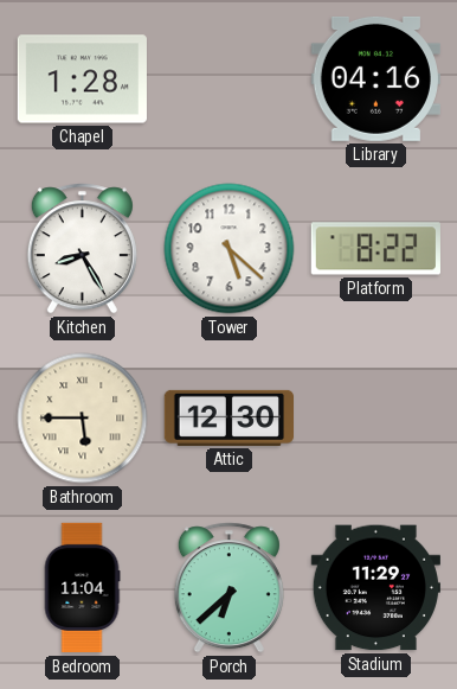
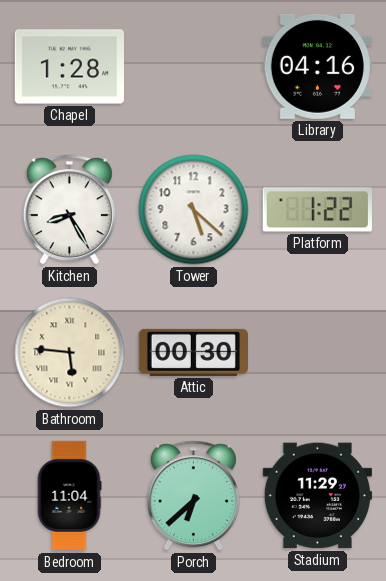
Platform: 8:22 -> 1:22 (317, 210)
Bathroom: 5:45 -> 5:46 (70, 353)
Attic: 12:30 -> 00:30 (193, 352)
